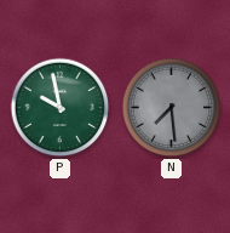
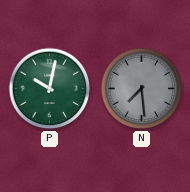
P: 9:58 -> 10:02 (50, 89)
